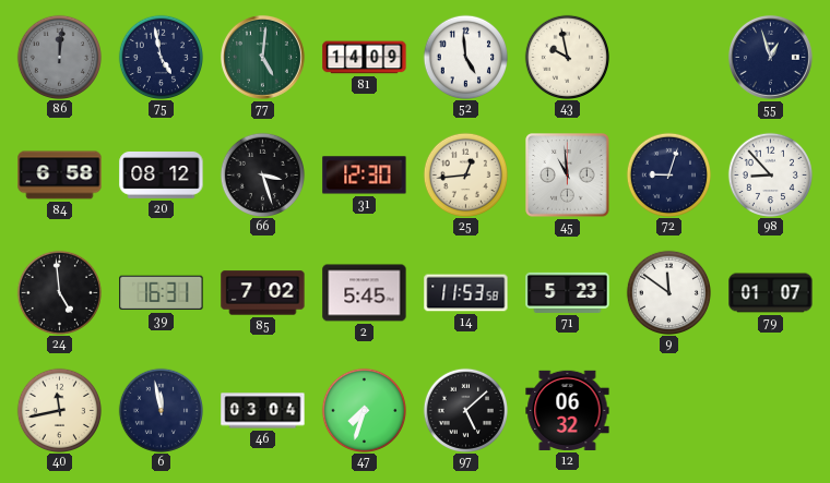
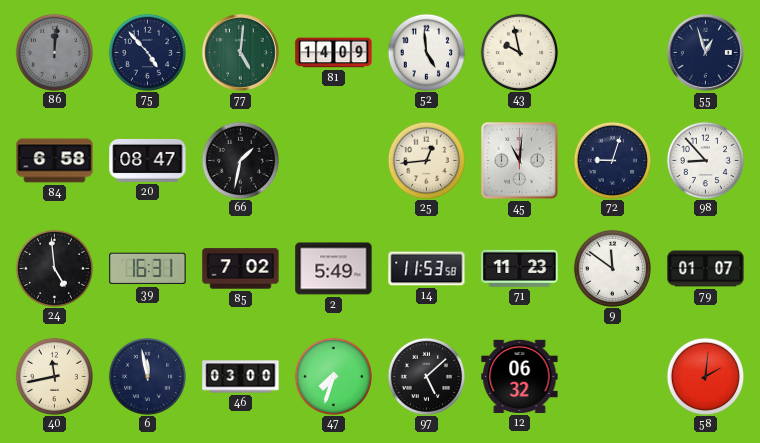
75: 4:58 -> 4:53 (147, 52)
20: 08:12 -> 08:47 (148, 160)
66: 3:27 -> 1:32 (240, 160)
31: 12:30 -> none (365, 176)
45: 10:59 -> 11:01 (520, 161)
2: 5:45 -> 5:49 (334, 269)
71: 5:23 -> 11:23 (520, 268)
46: 03:04 -> 03:00 (241, 377)
58: none -> 2:01 (705, 376)
